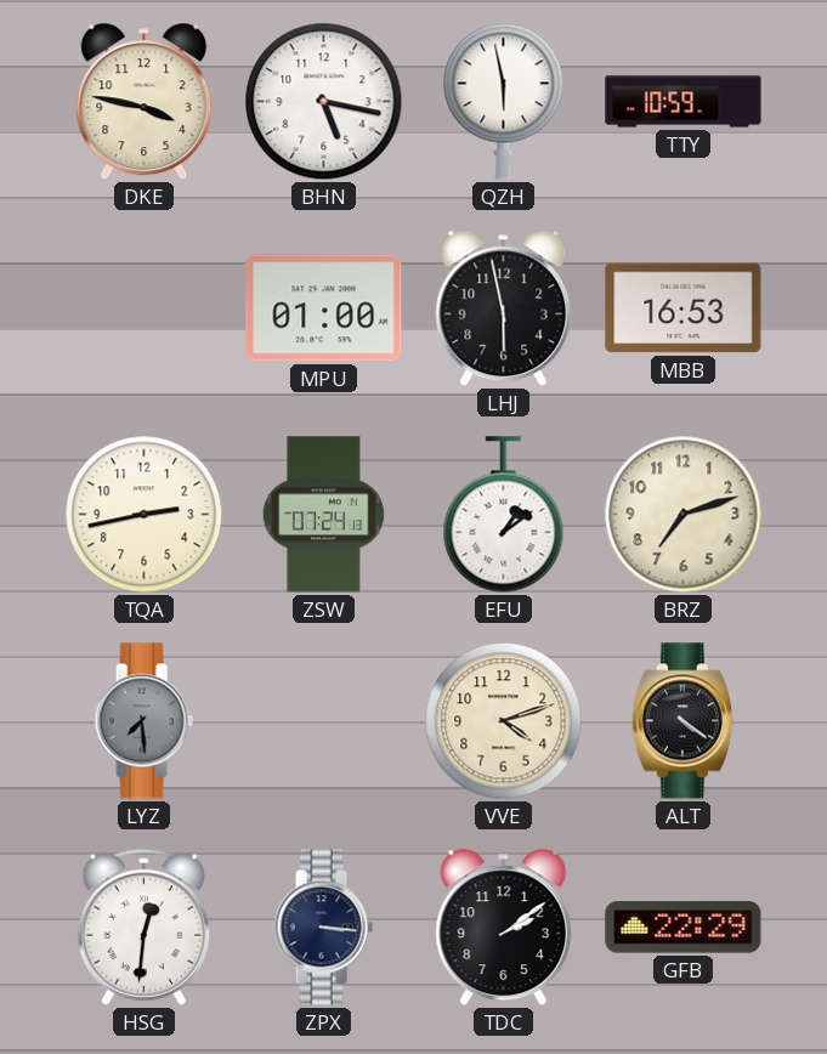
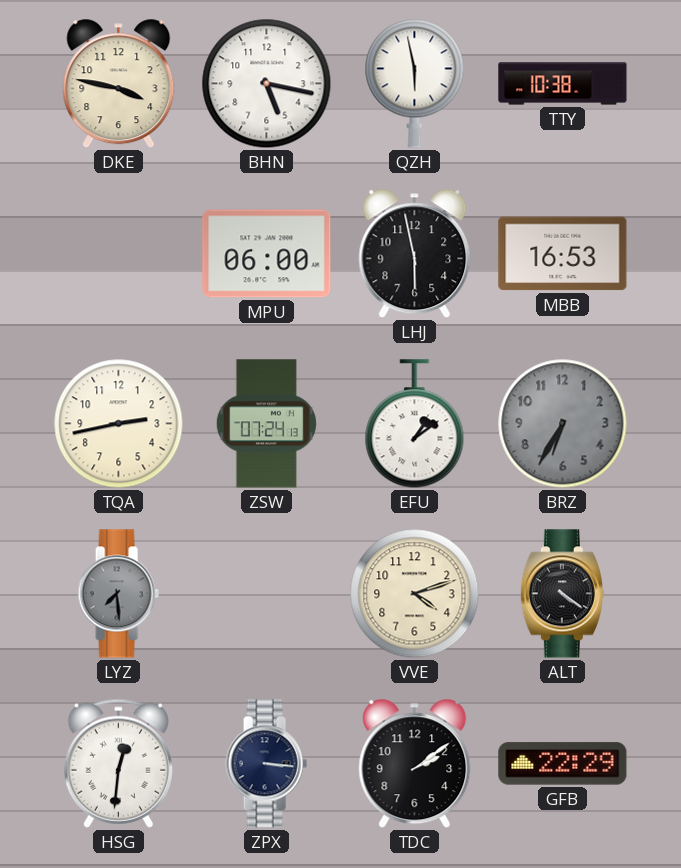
TTY: 10:59 -> 10:38 (563, 84)
MPU: 01:00 -> 06:00 (267, 254)
BRZ: 7:12 -> 6:35 (563, 424)
BRZ dial: cream -> grey (563, 424)
